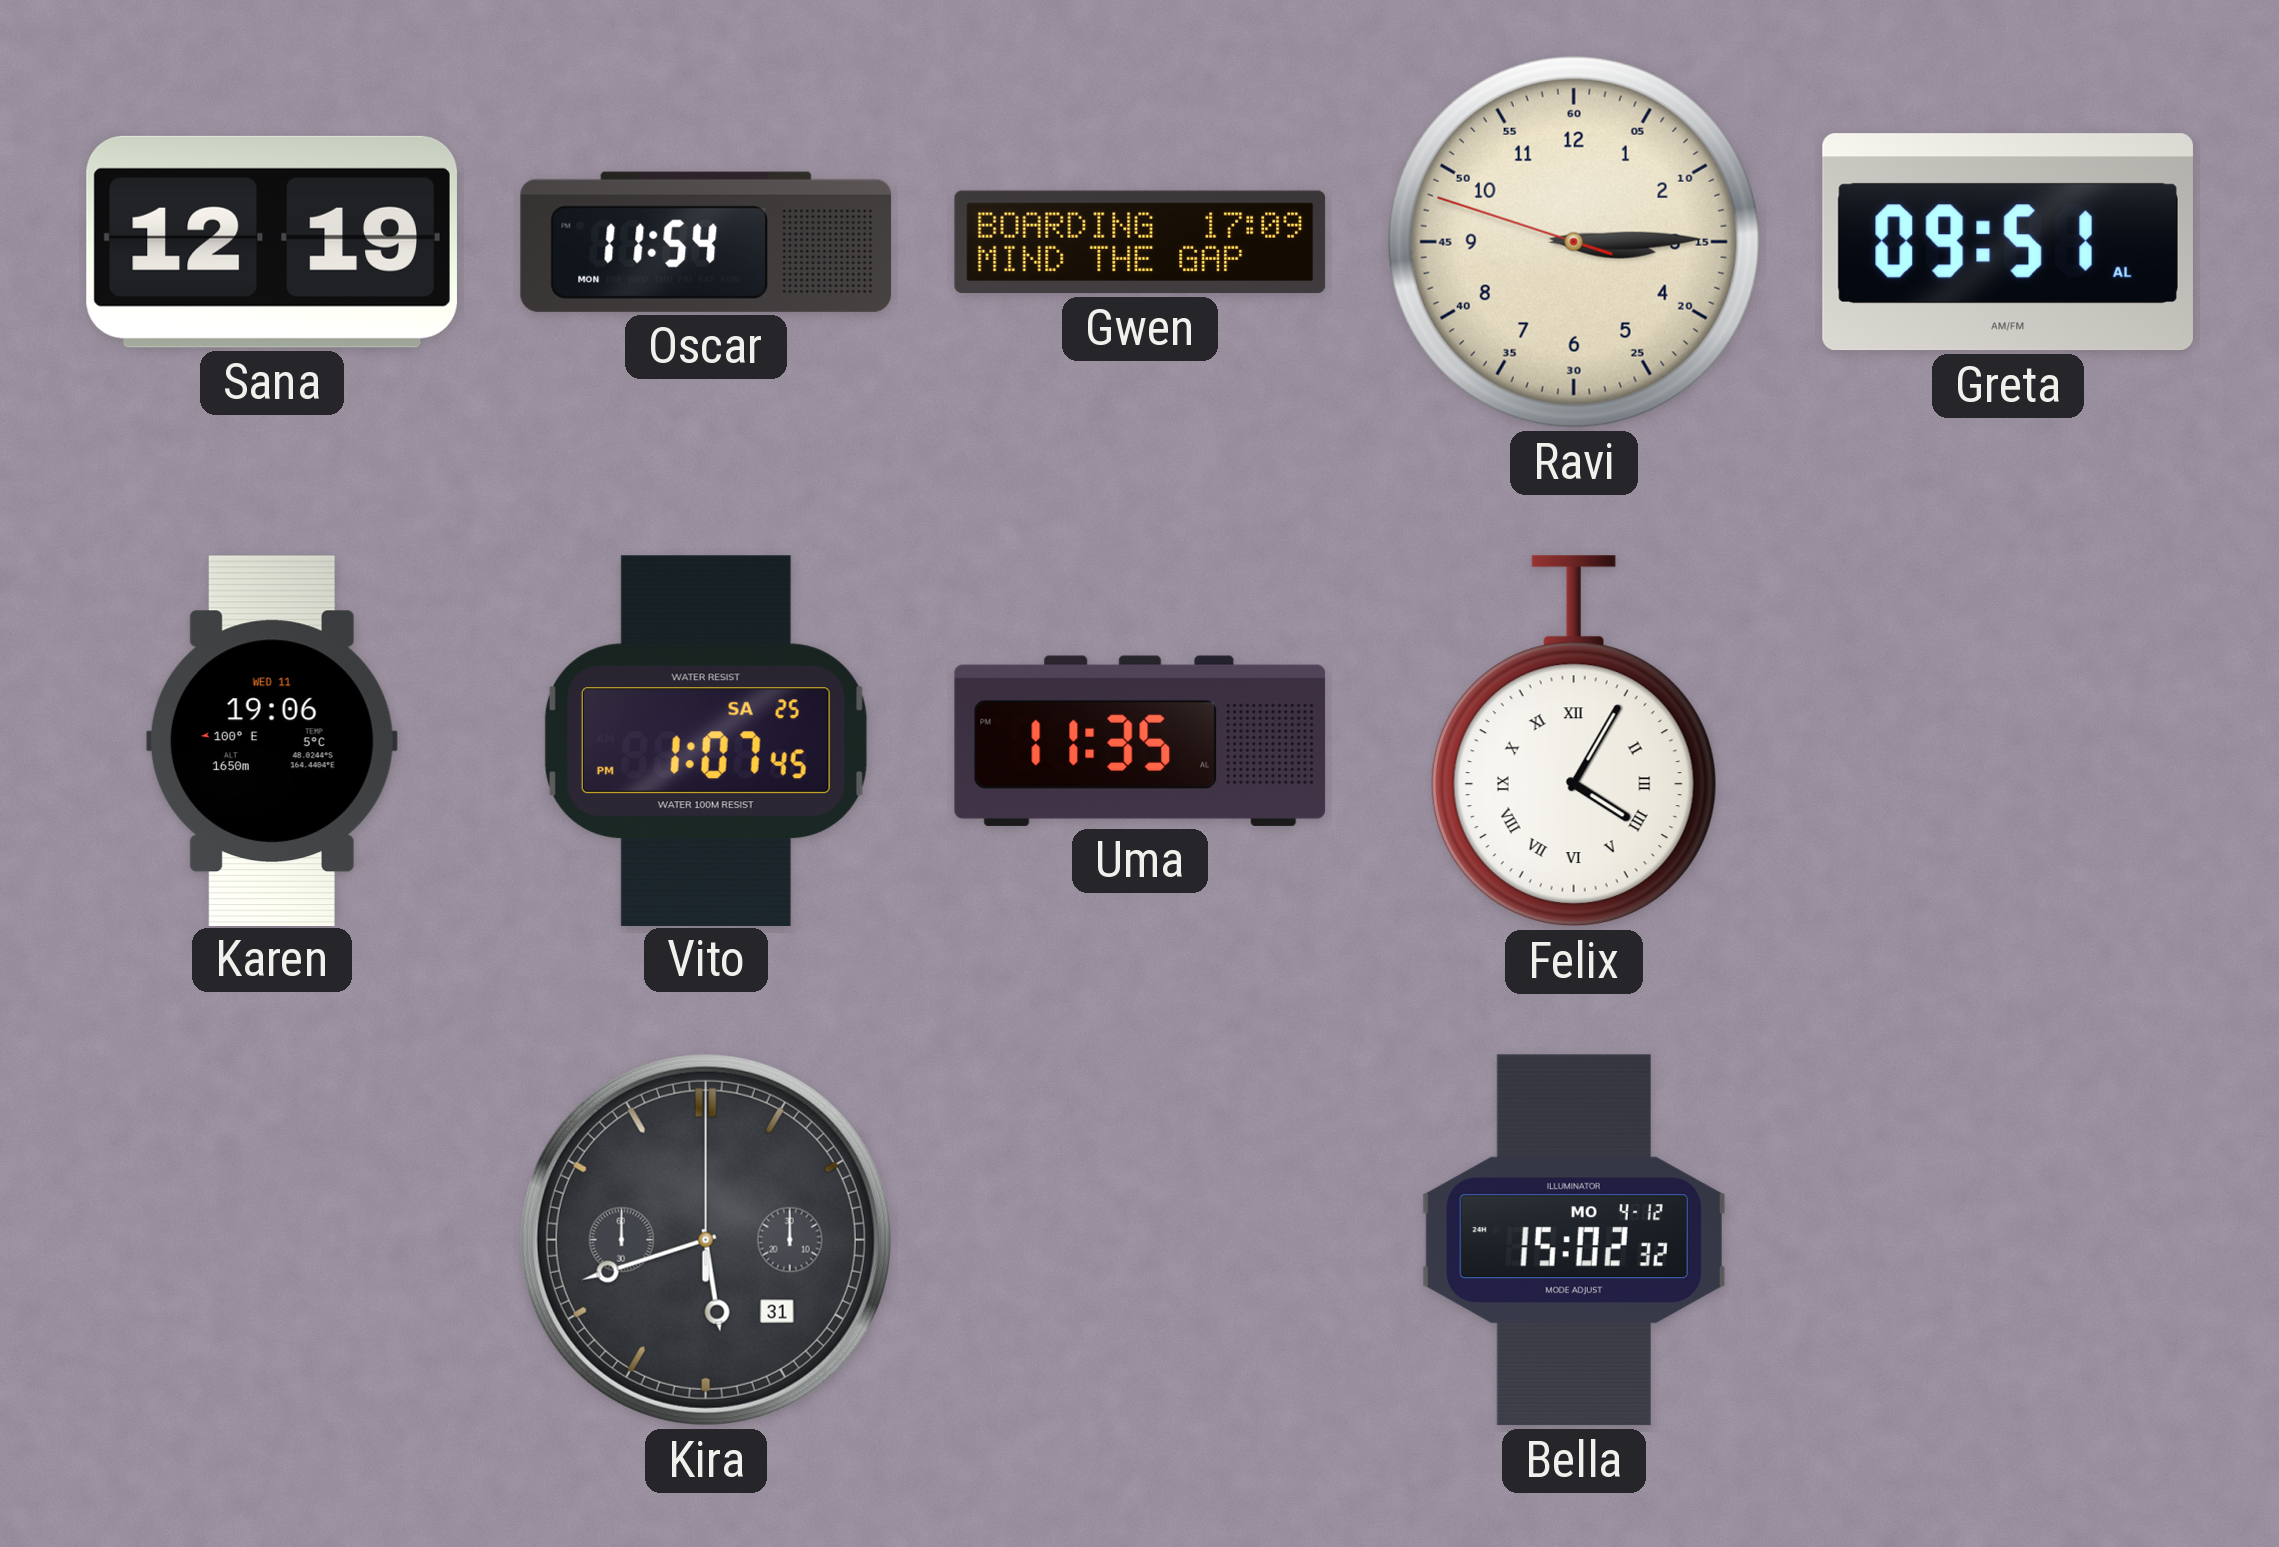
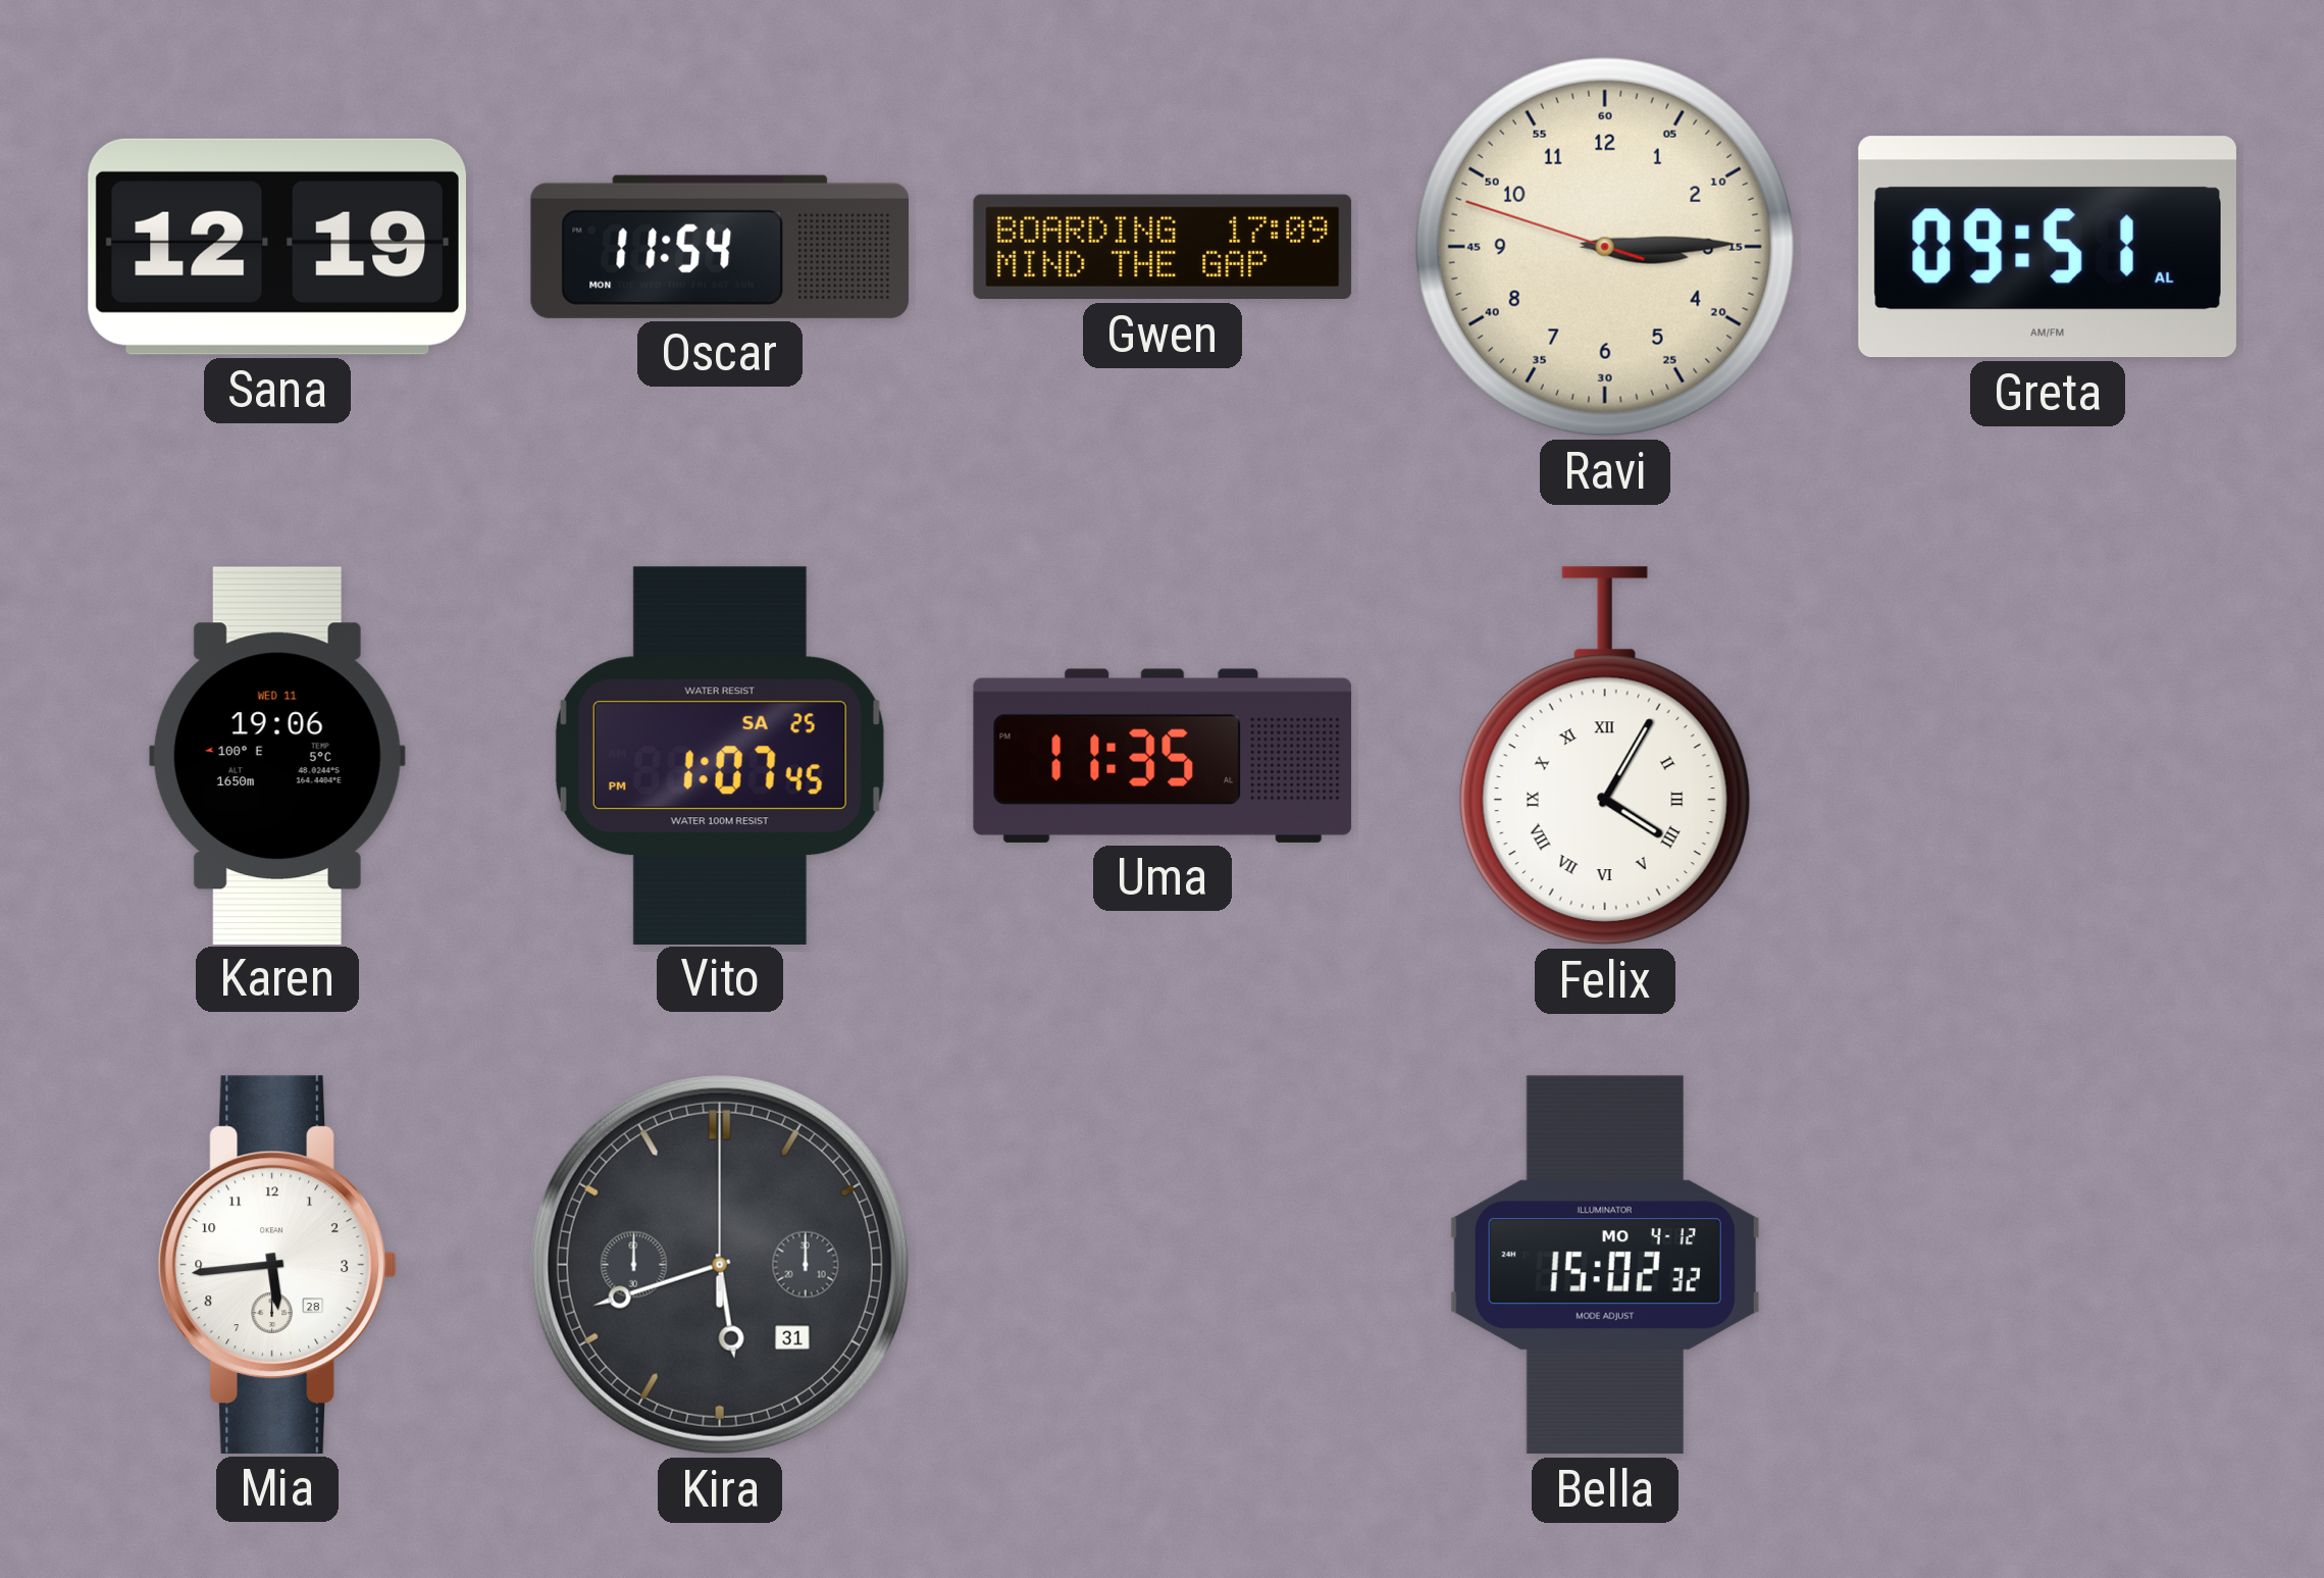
Mia: none -> 5:44 (277, 1265)
